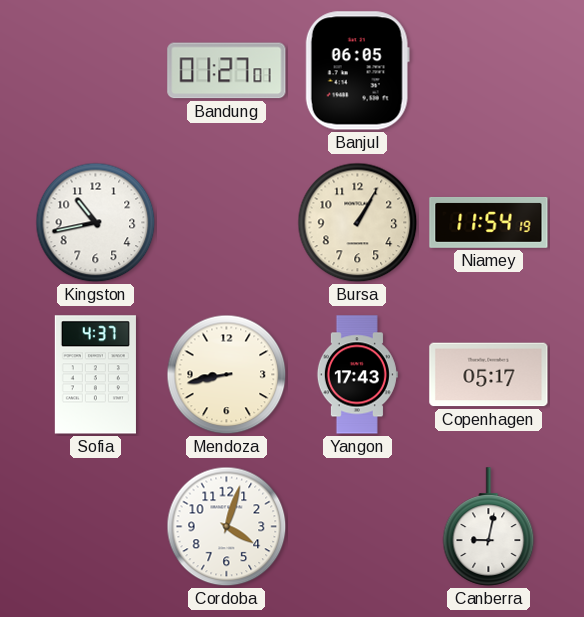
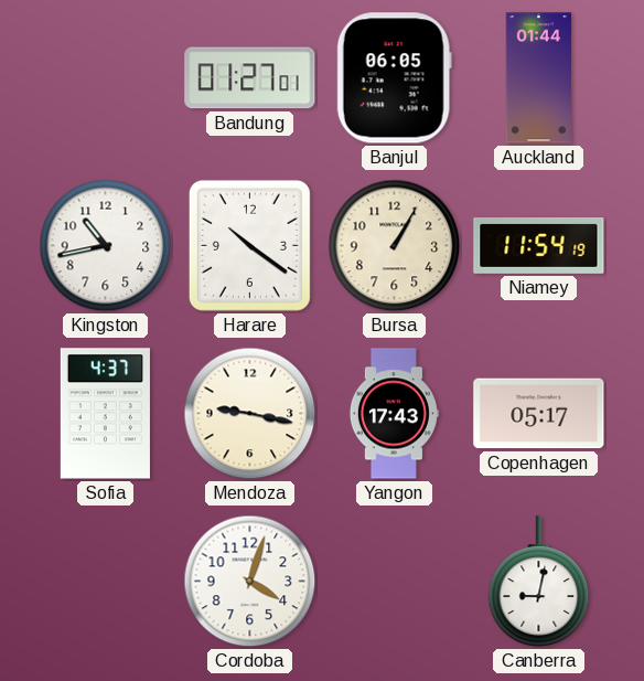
Auckland: none -> 01:44 (538, 78)
Harare: none -> 10:21 (249, 245)
Mendoza: 8:43 -> 9:17 (250, 414)
